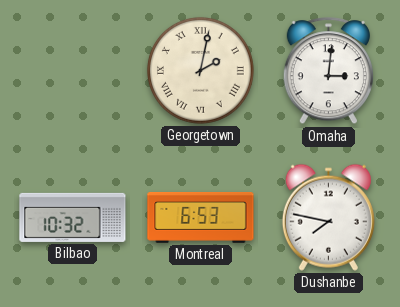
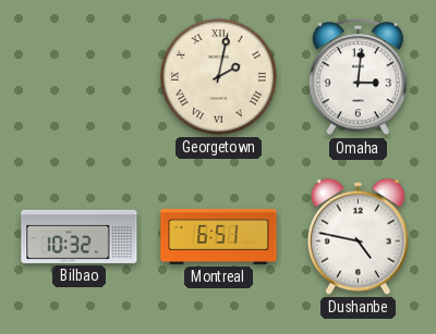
Montreal: 6:53 -> 6:51 (219, 237)
Dushanbe: 7:47 -> 4:47 (358, 236)
